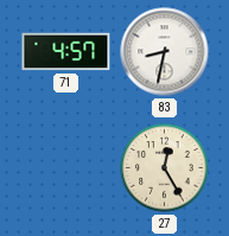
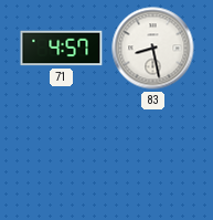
83: 8:32 -> 8:28 (153, 49)
27: 12:25 -> none (165, 168)
